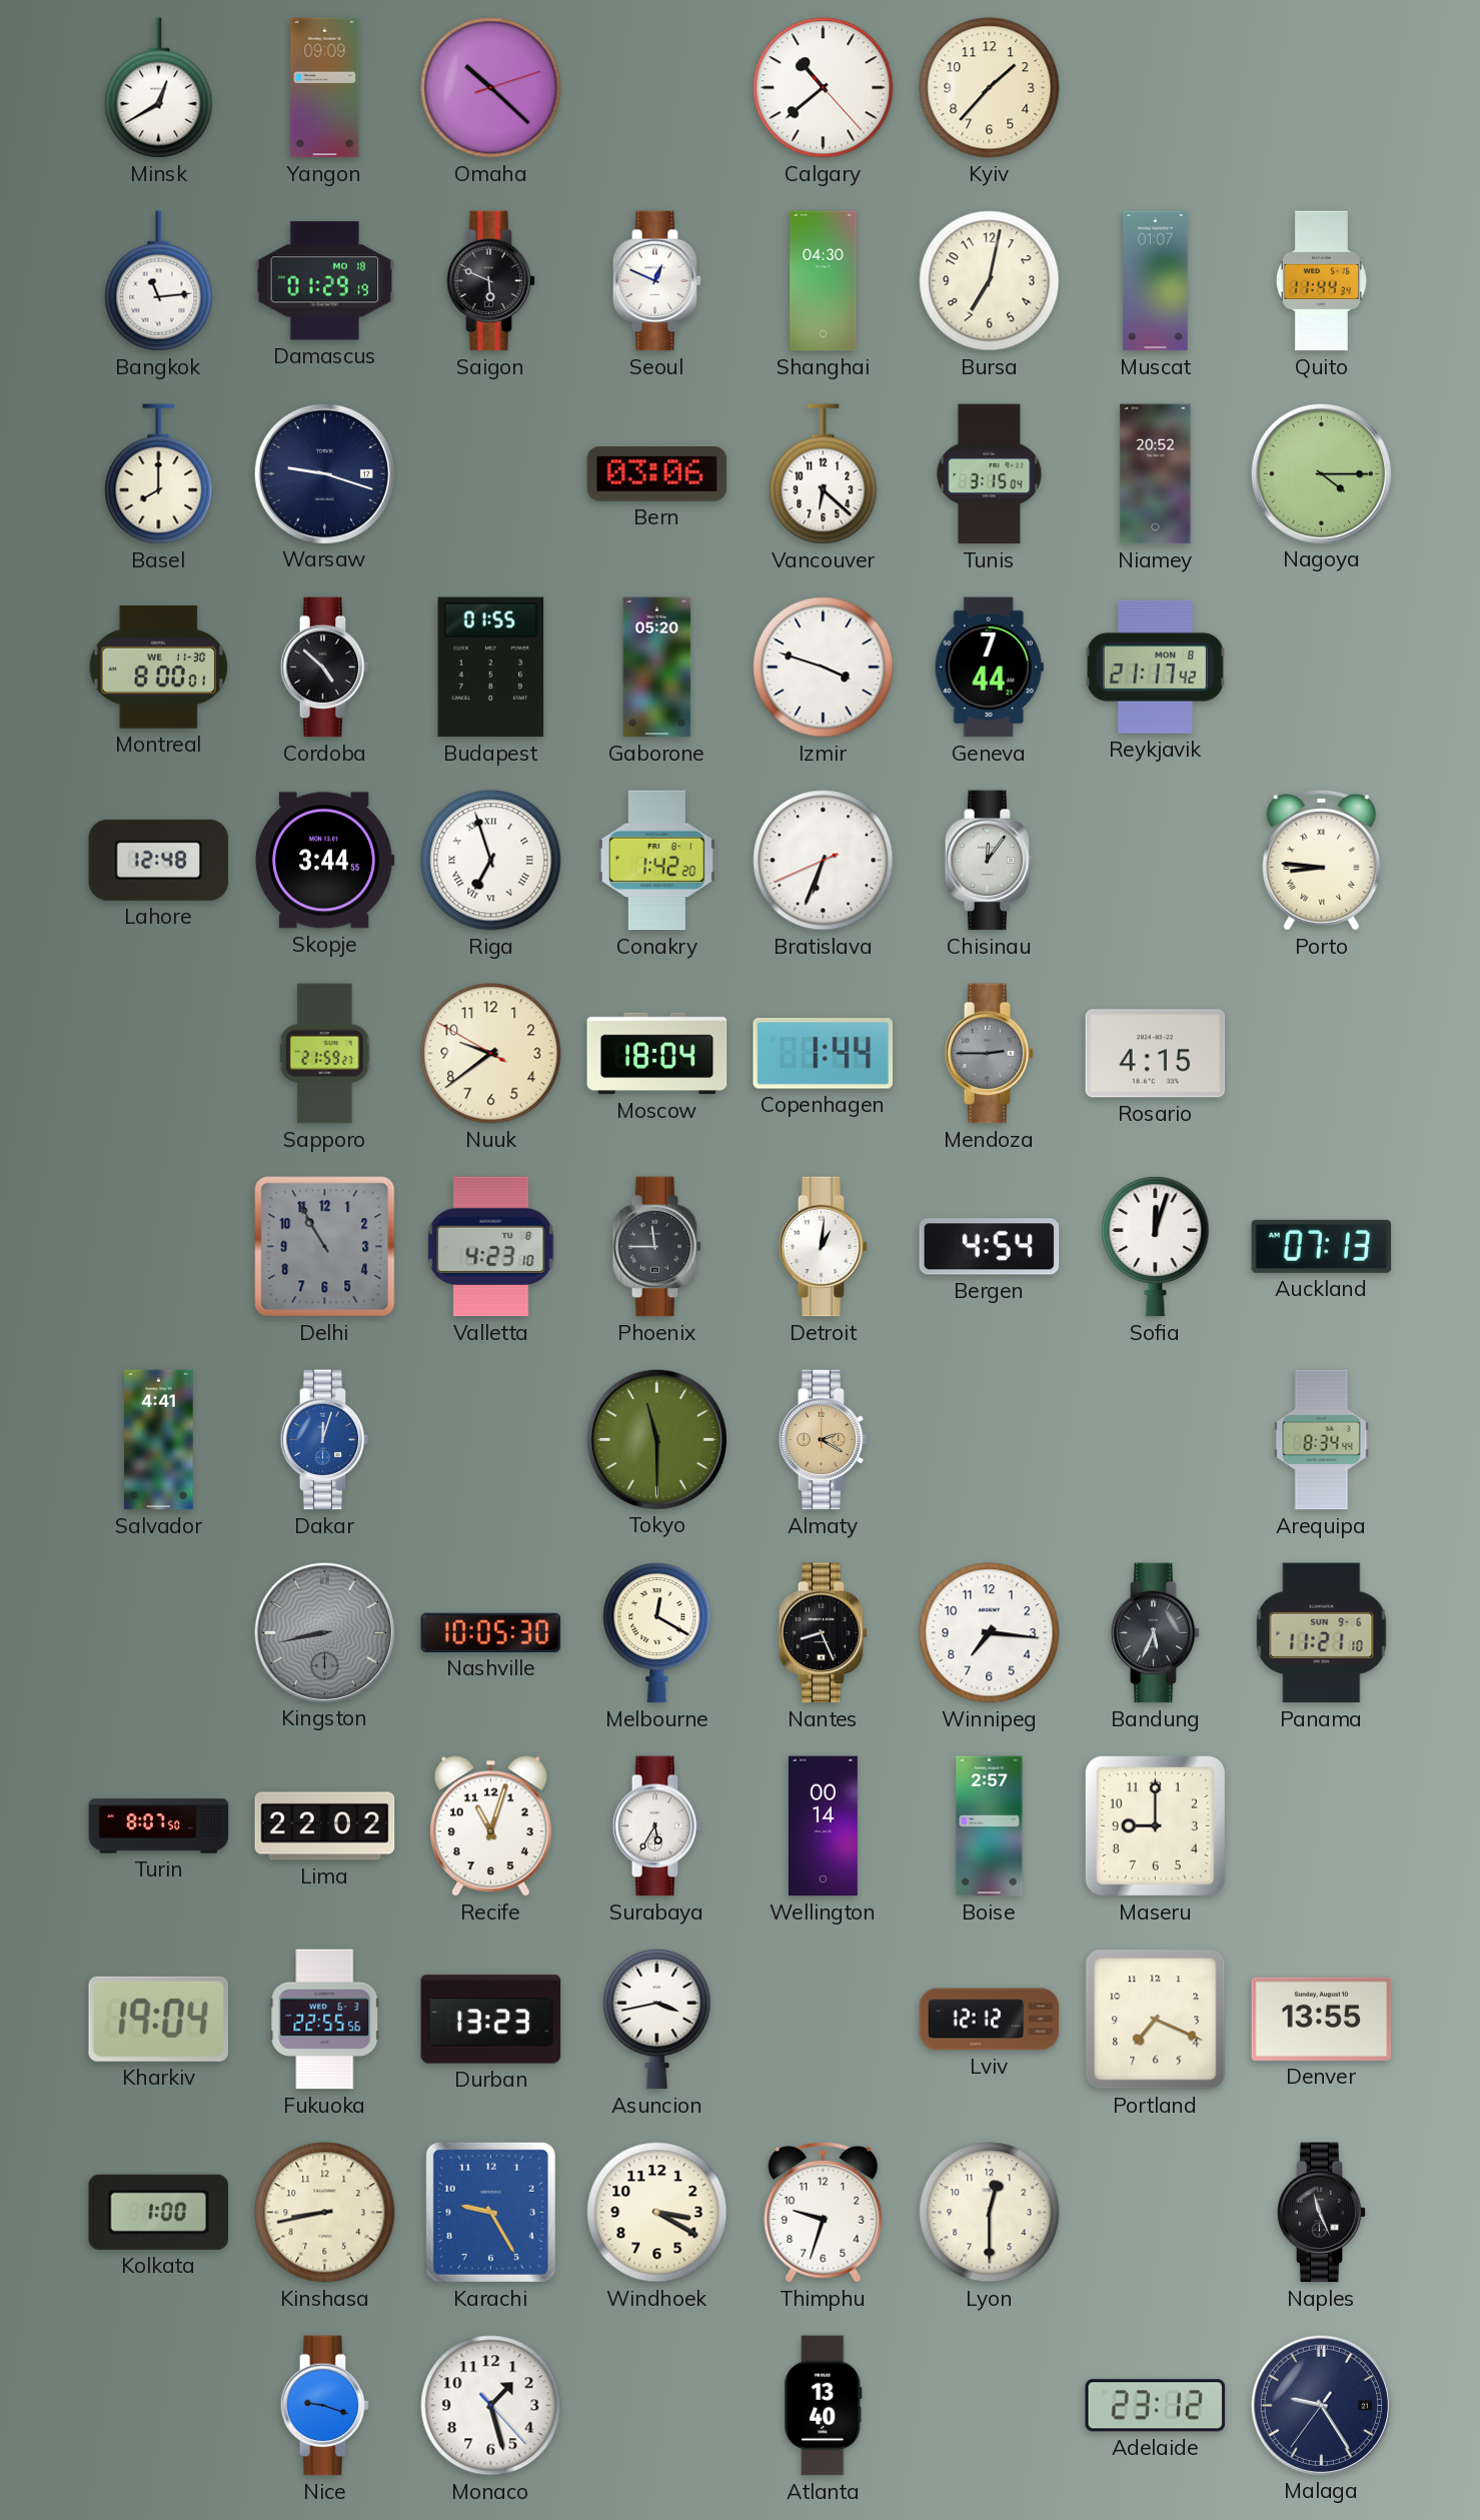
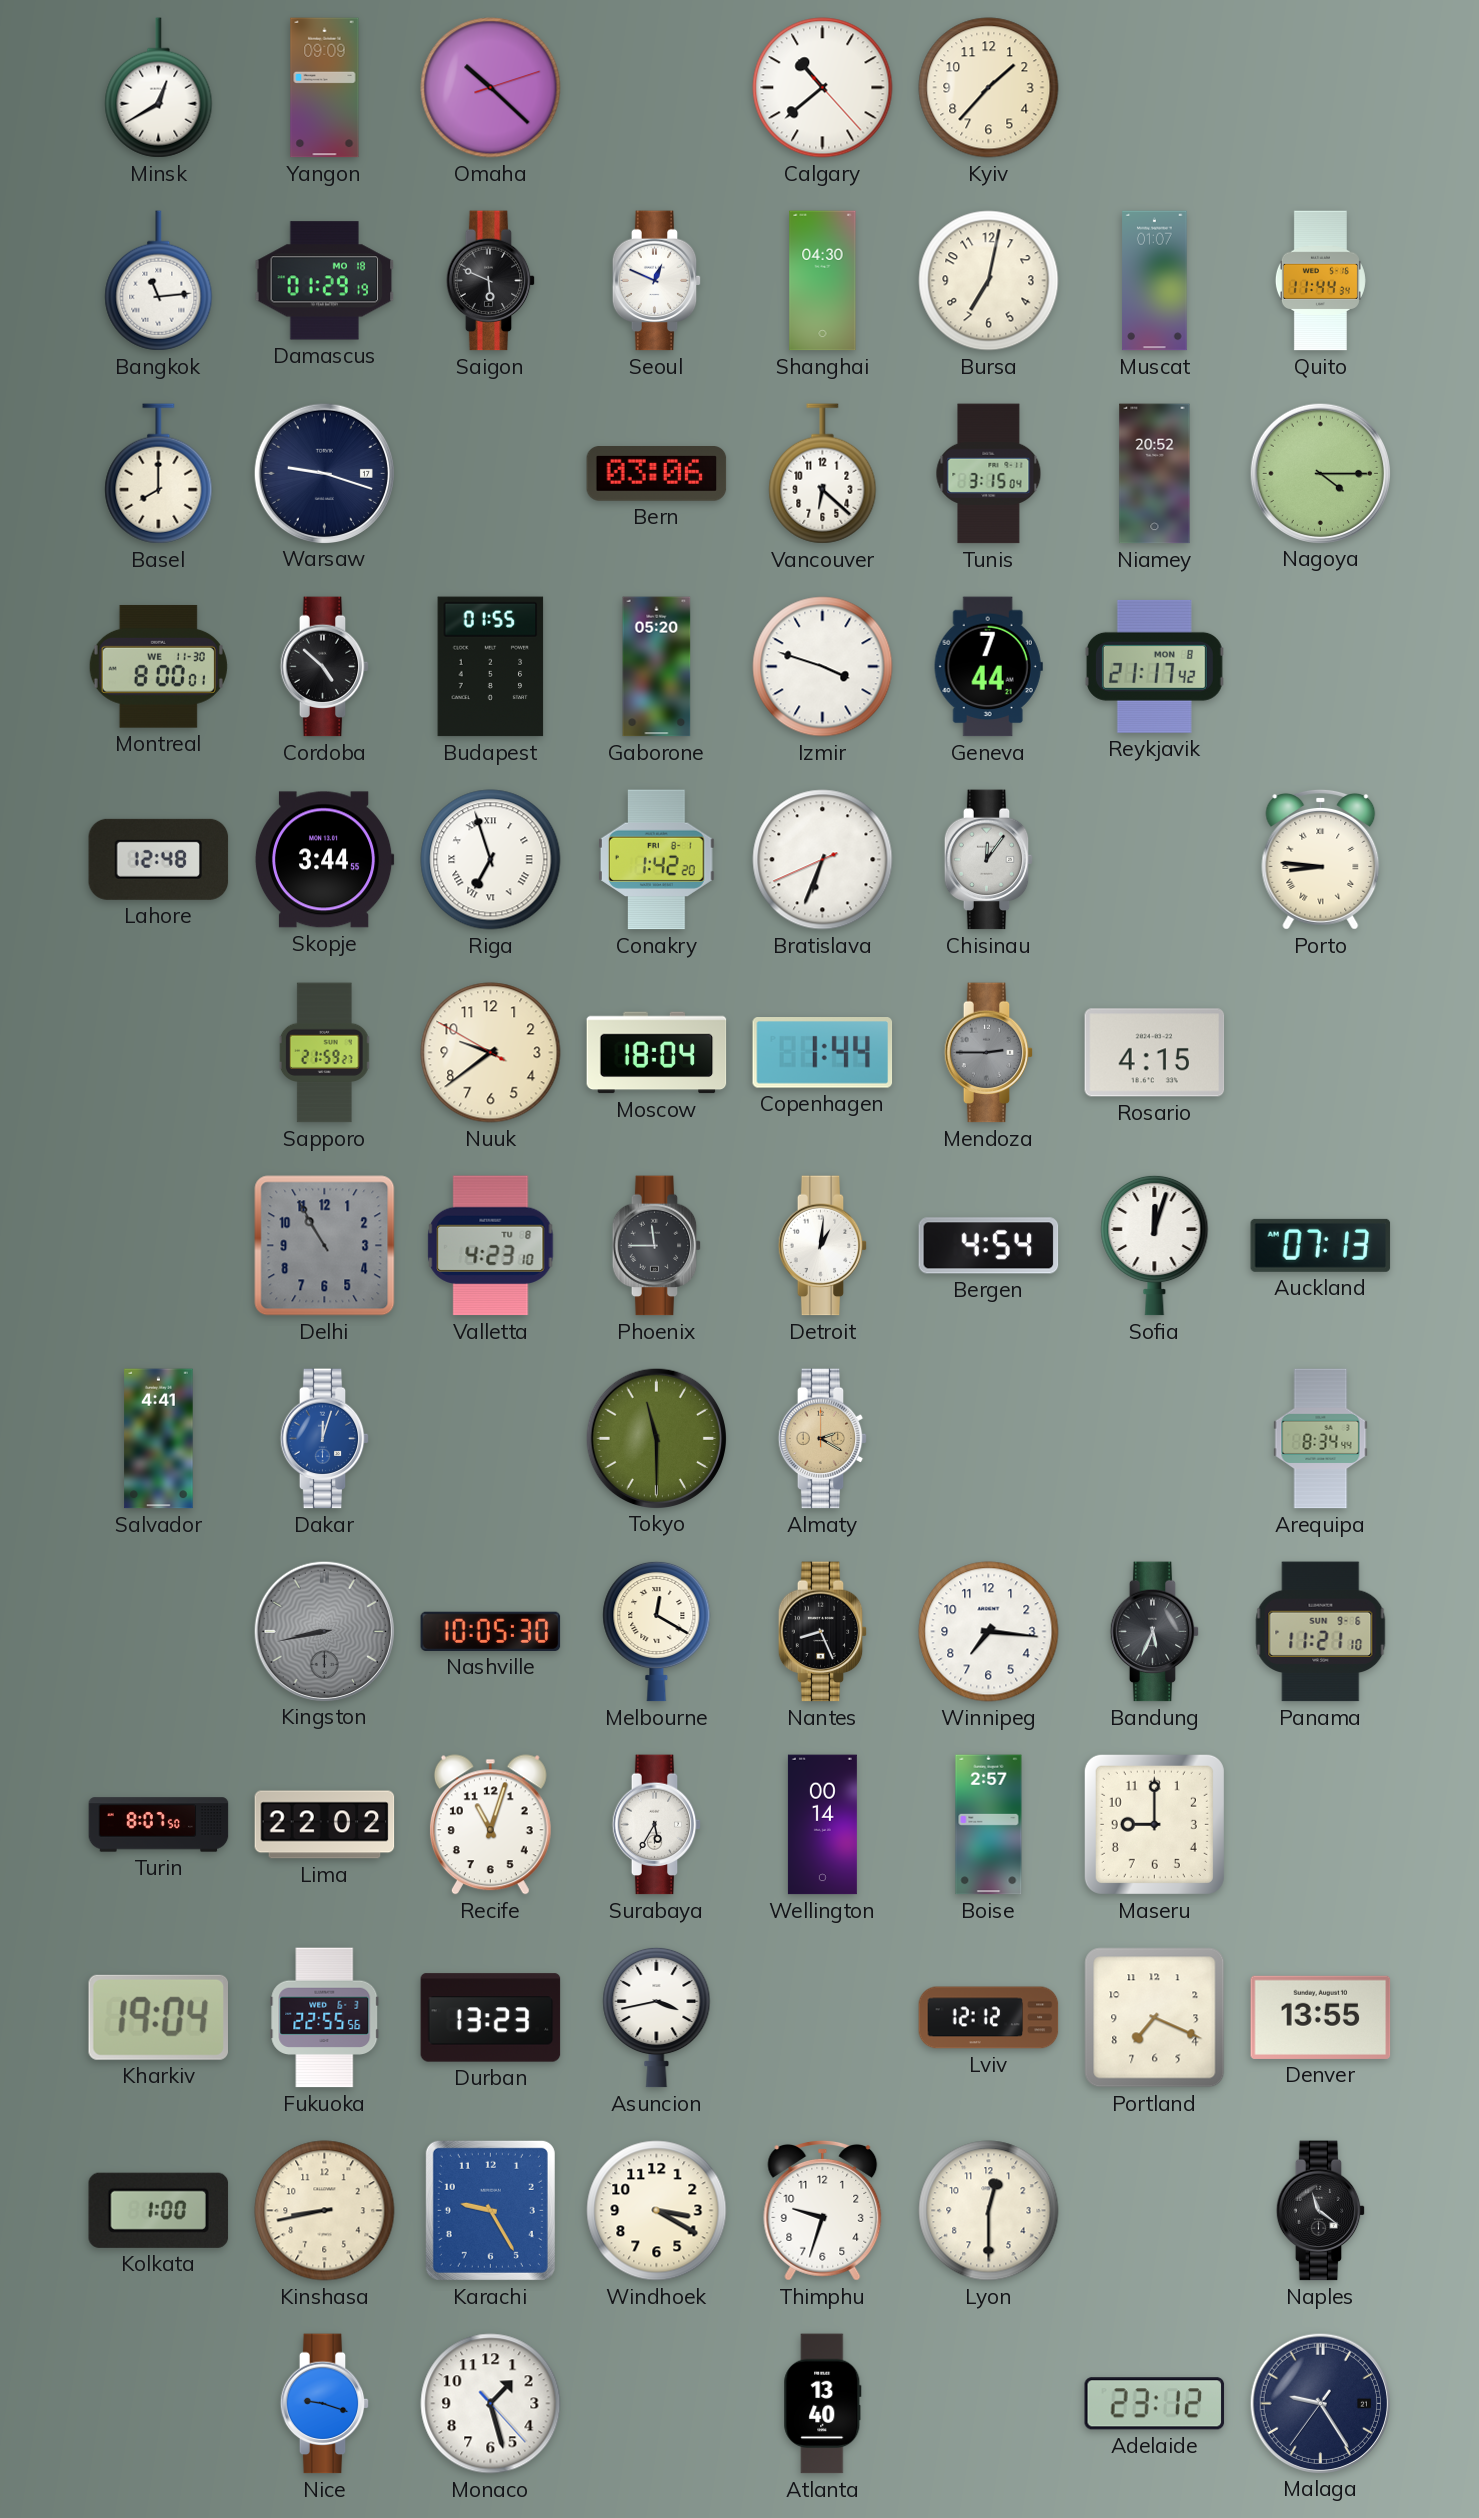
Naples: 11:26 -> 11:21 (1321, 2211)
